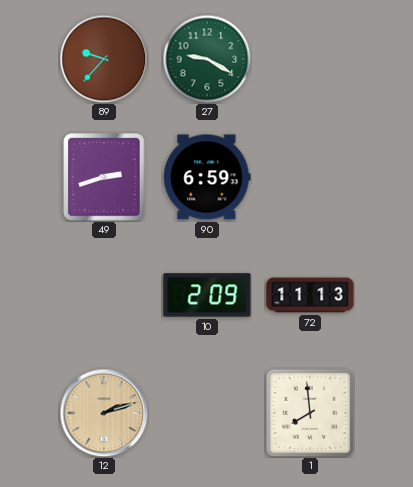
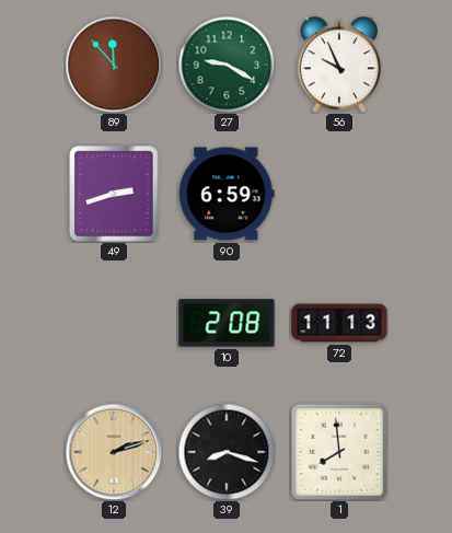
89: 9:37 -> 11:53 (114, 65)
56: none -> 9:56 (339, 65)
10: 2:09 -> 2:08 (227, 323)
39: none -> 8:18 (227, 452)
